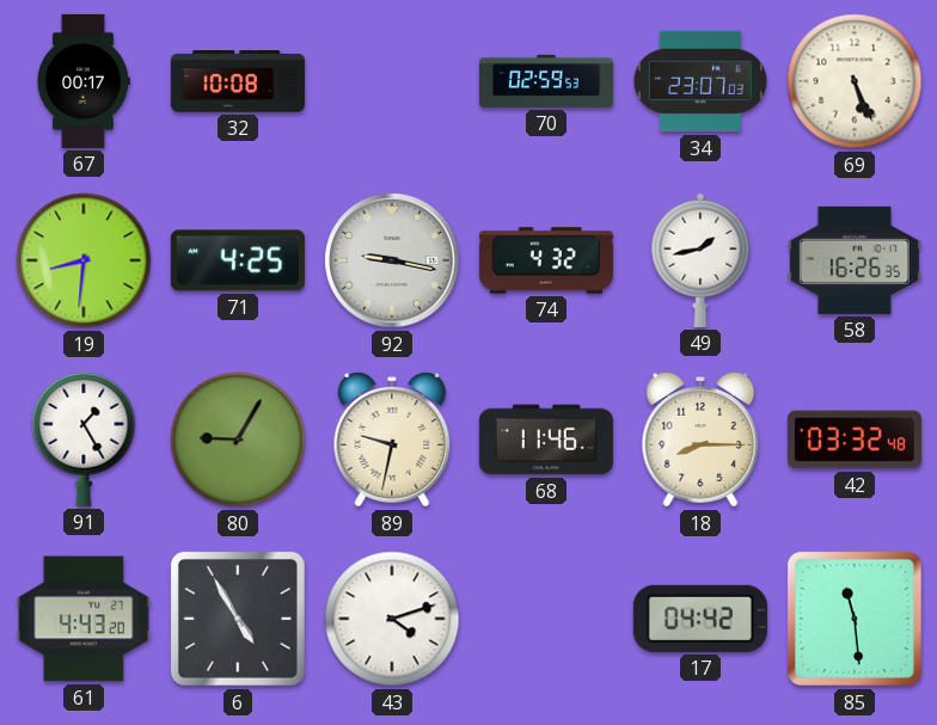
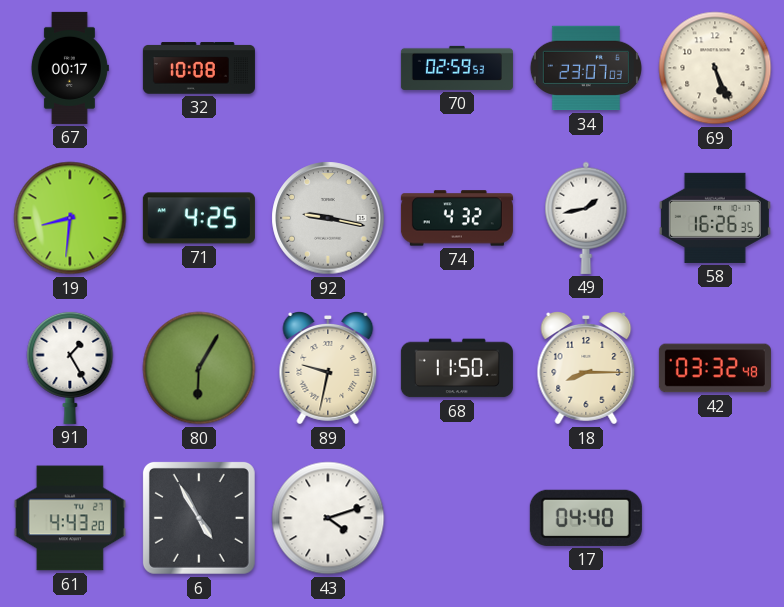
80: 9:05 -> 6:05 (199, 368)
68: 11:46 -> 11:50 (457, 368)
17: 04:42 -> 04:40 (586, 518)
85: 11:29 -> none (855, 619)
